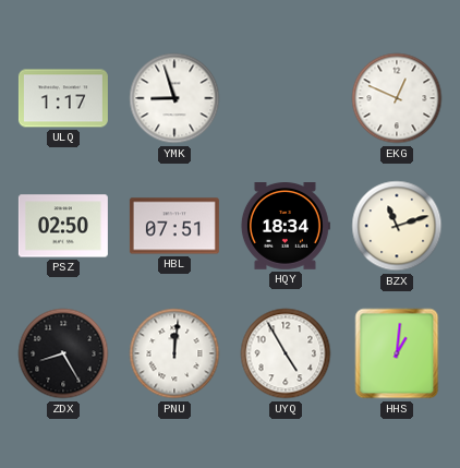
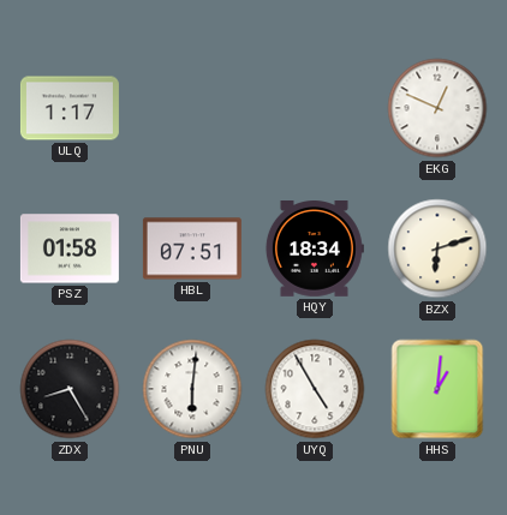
YMK: 8:57 -> none (174, 98)
PSZ: 02:50 -> 01:58 (70, 248)
BZX: 11:12 -> 6:12 (437, 248)
PNU: 12:01 -> 6:01 (192, 389)
